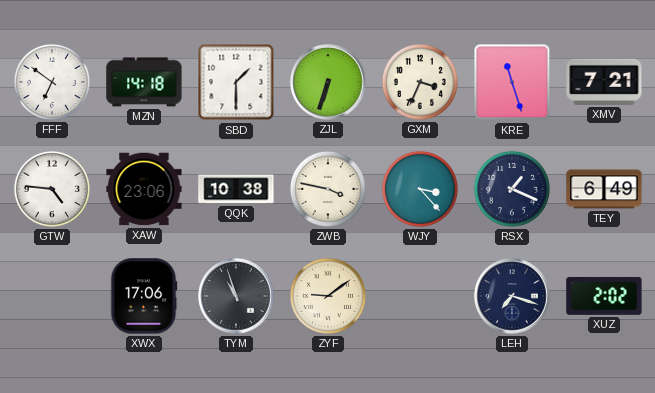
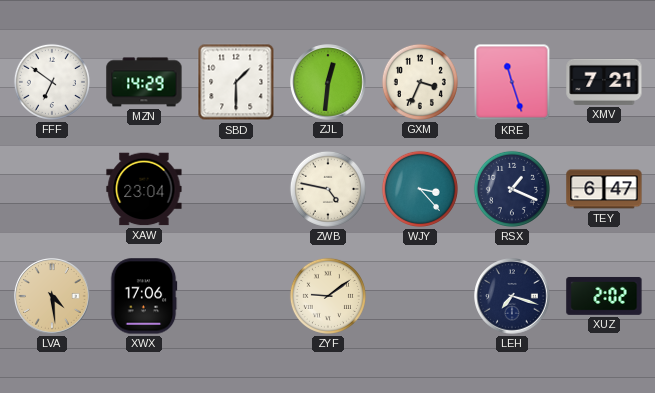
MZN: 14:18 -> 14:29 (144, 82)
ZJL: 6:33 -> 12:31 (328, 82)
GTW: 4:46 -> none (52, 189)
XAW: 23:06 -> 23:04 (144, 189)
QQK: 10:38 -> none (236, 189)
ZWB: 3:47 -> 4:47 (328, 189)
TEY: 6:49 -> 6:47 (604, 189)
LVA: none -> 4:29 (52, 296)
TYM: 10:57 -> none (236, 296)
